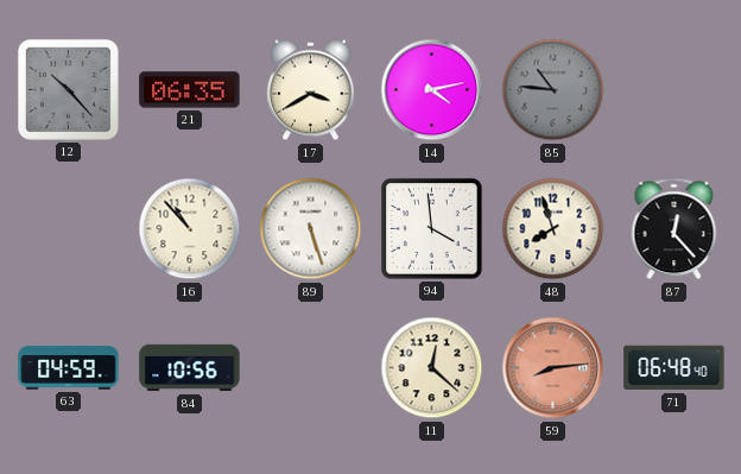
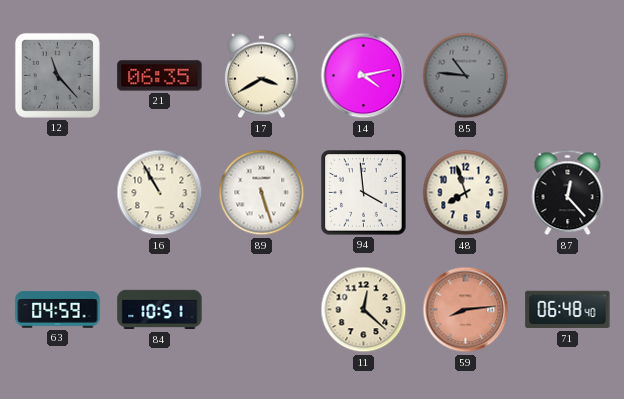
12: 10:23 -> 11:23 (57, 75)
16: 10:53 -> 10:55 (160, 193)
84: 10:56 -> 10:51 (160, 310)
